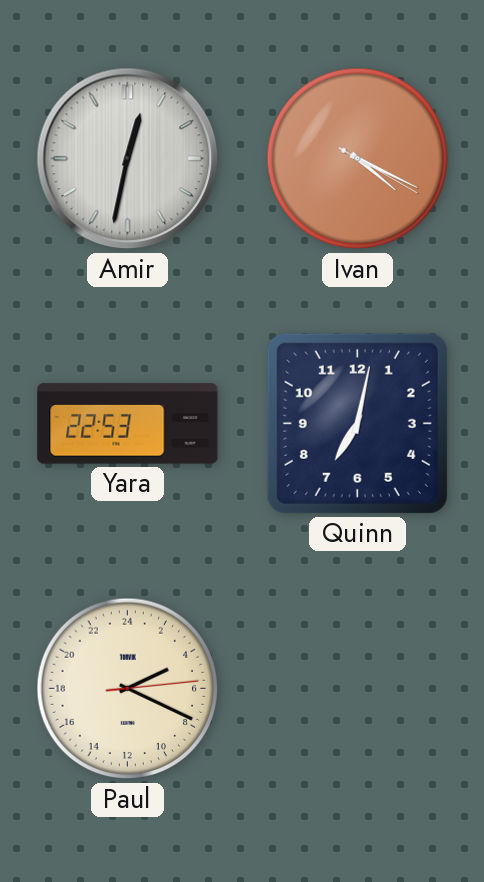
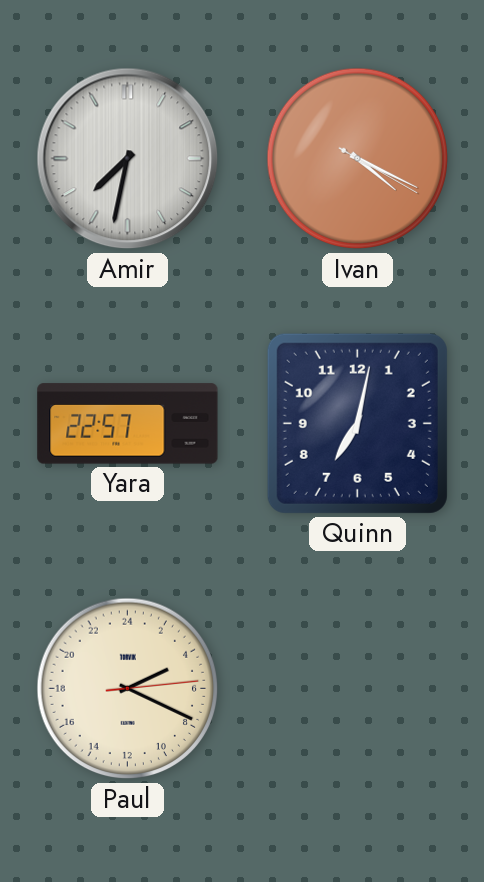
Amir: 12:32 -> 7:32 (128, 159)
Yara: 22:53 -> 22:57 (128, 424)
